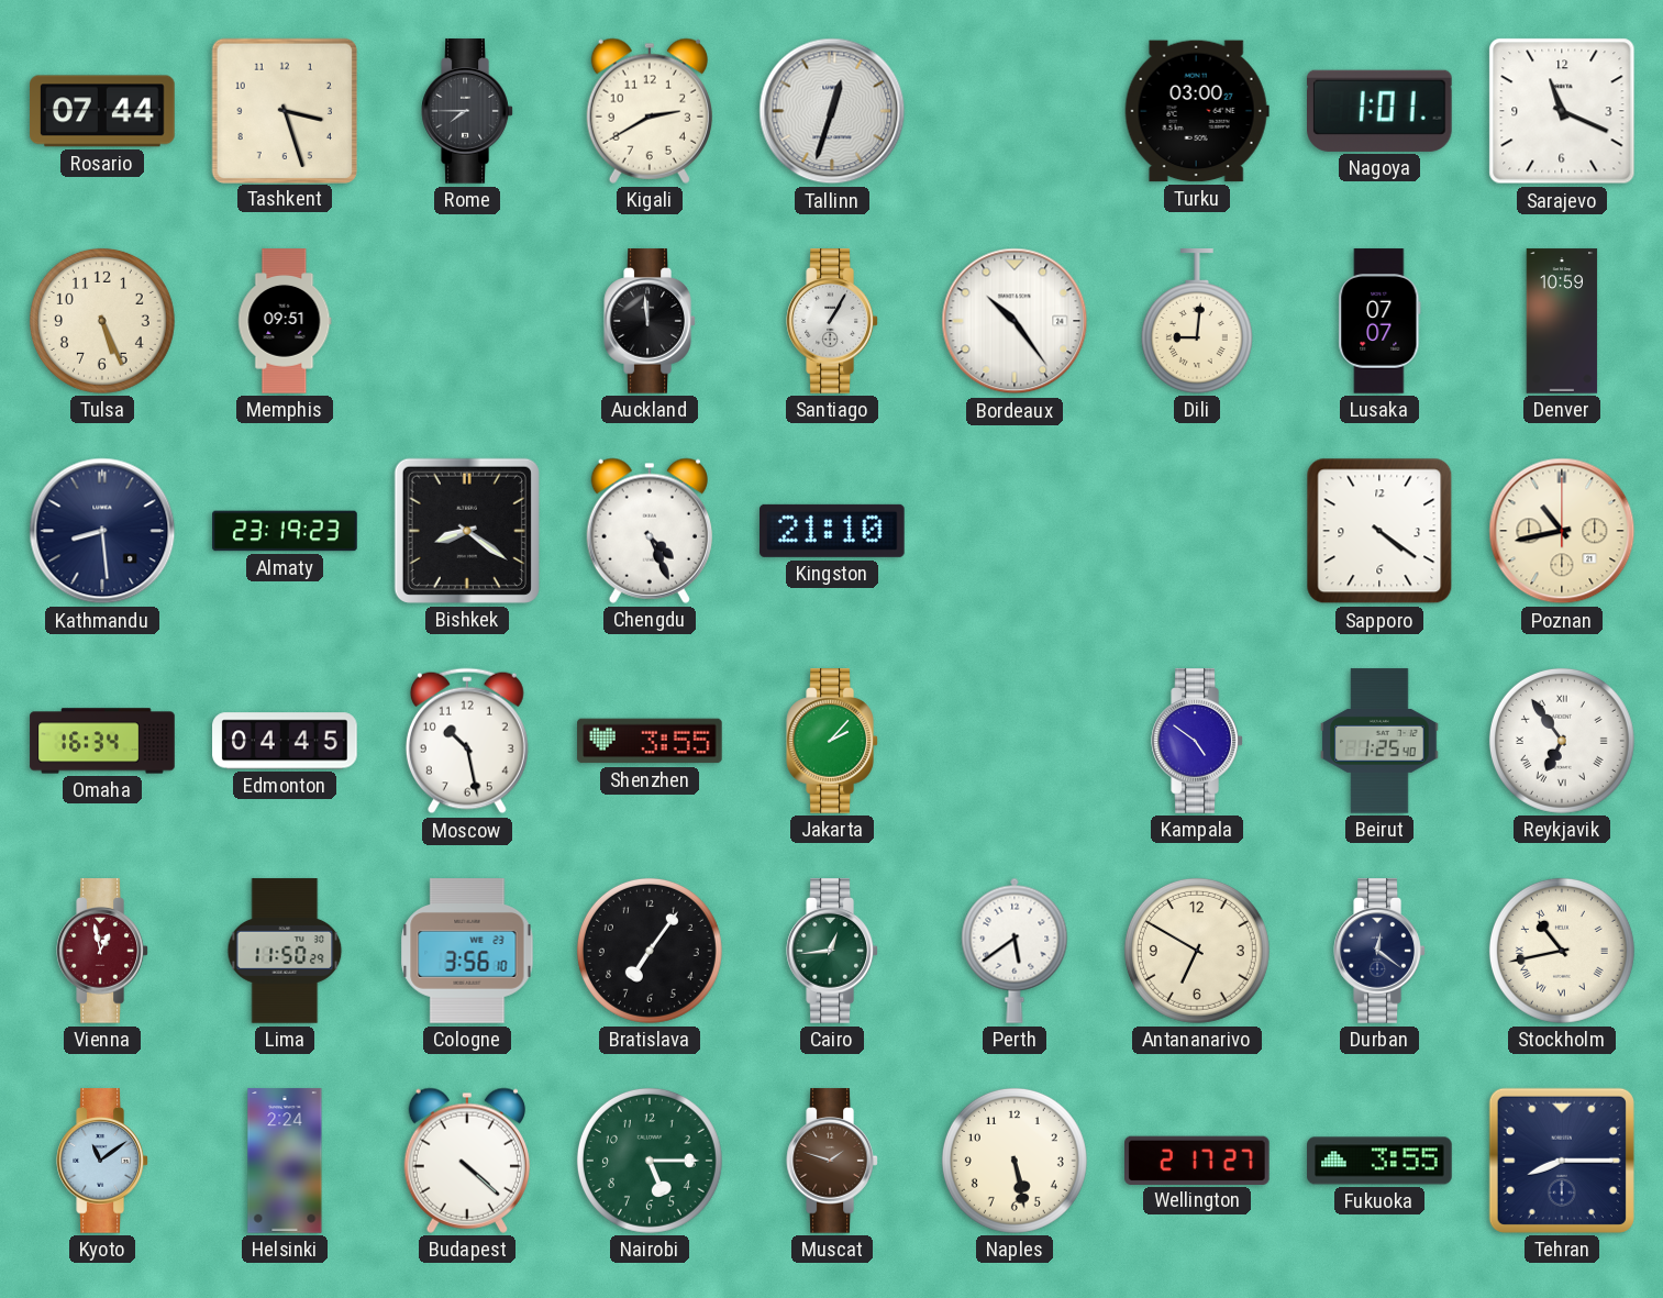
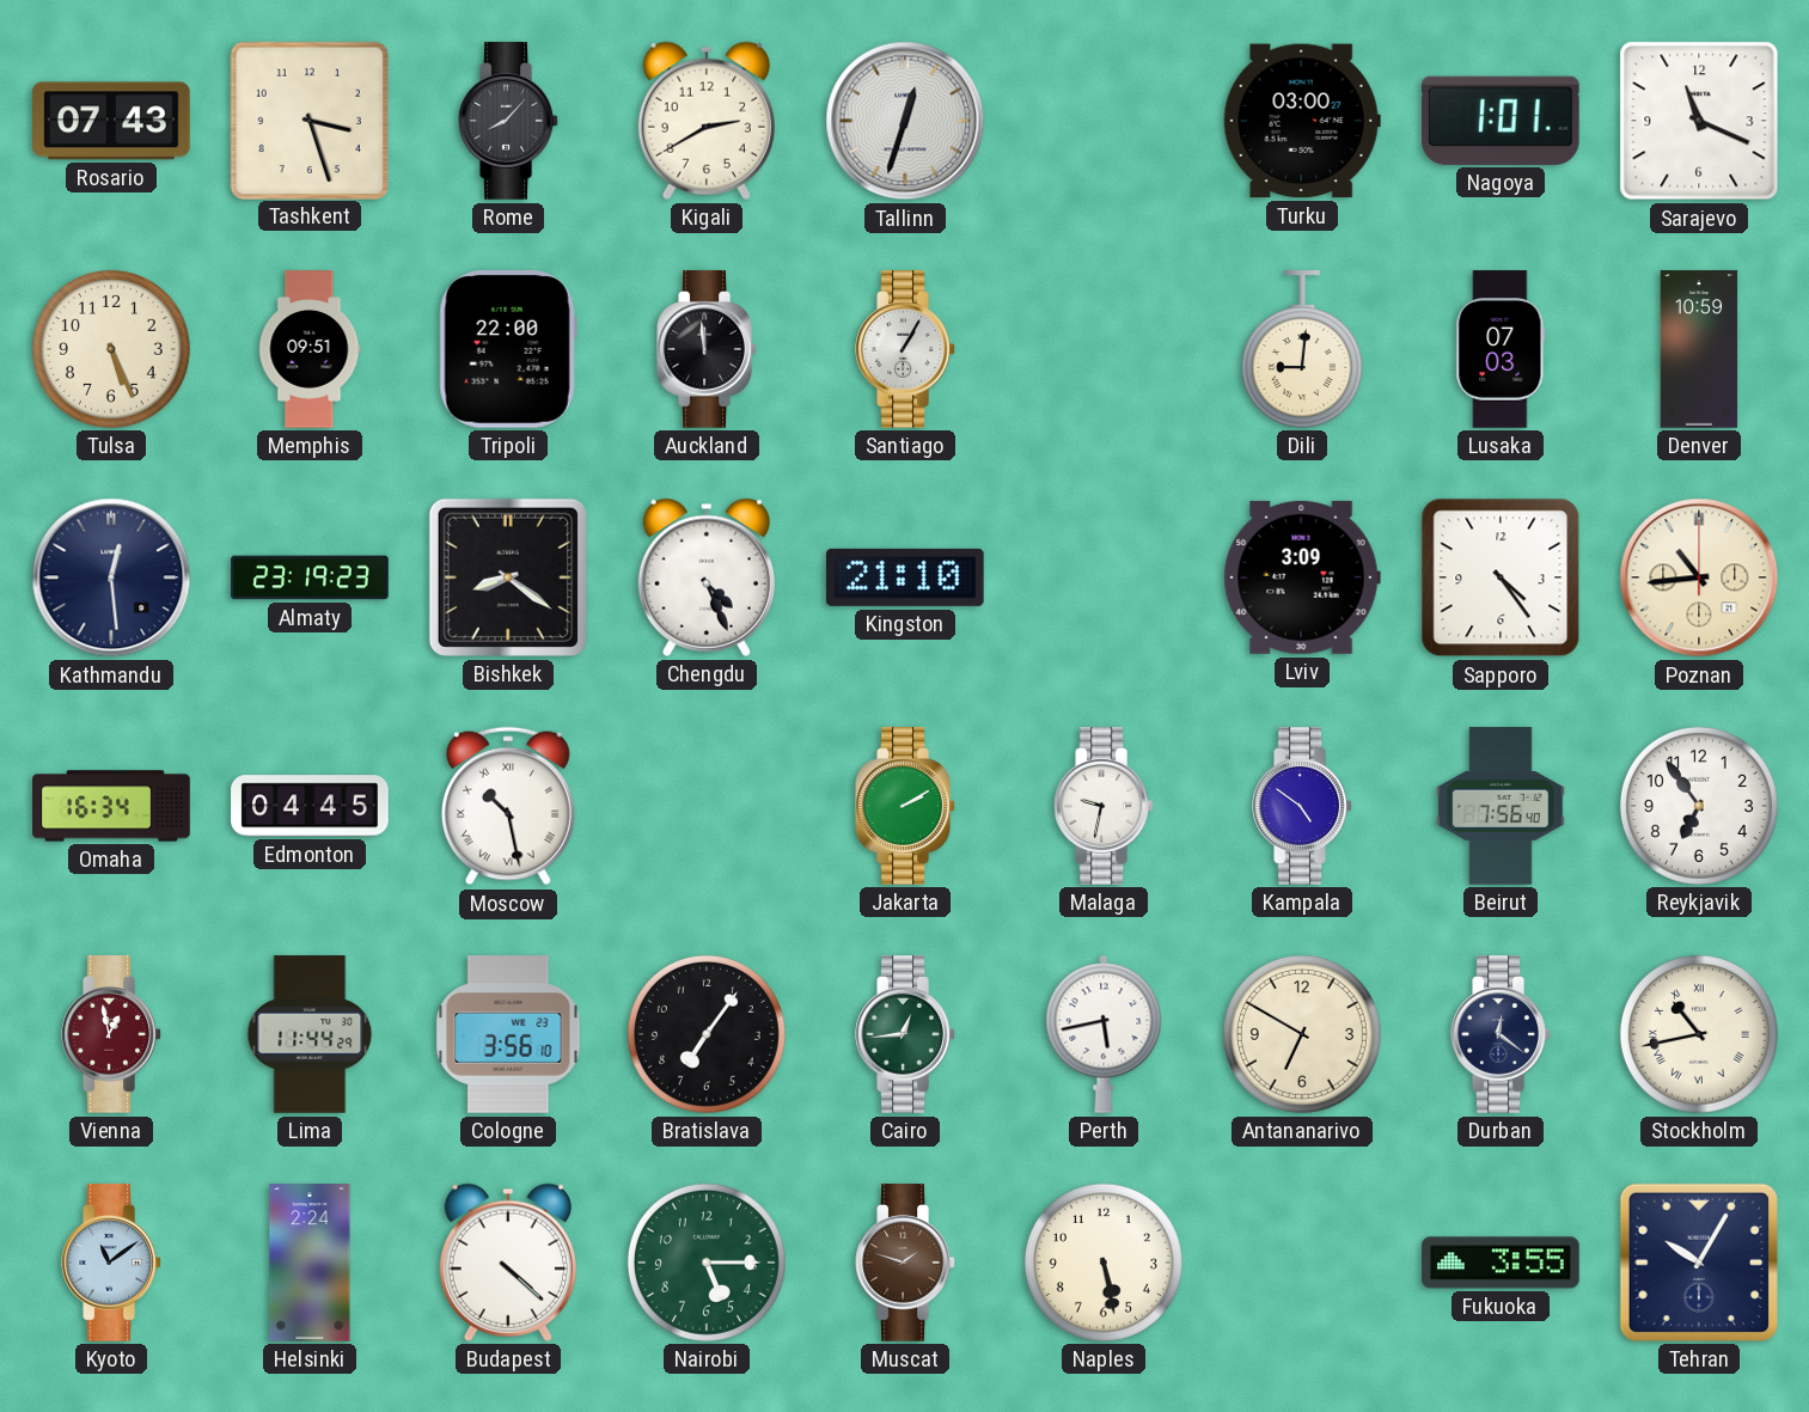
Rosario: 07:44 -> 07:43 (111, 121)
Rome: 7:45 -> 8:07 (508, 121)
Tripoli: none -> 22:00 (508, 350)
Bordeaux: 10:24 -> none (1015, 321)
Lusaka: 07:07 -> 07:03 (1501, 349)
Kathmandu: 8:29 -> 12:29 (111, 577)
Lviv: none -> 3:09 (1302, 577)
Sapporo: 4:21 -> 4:24 (1501, 577)
Poznan: 10:43 -> 10:44 (1699, 577)
Moscow numerals: Arabic -> Roman (508, 806)
Shenzhen: 3:55 -> none (650, 741)
Jakarta: 2:07 -> 2:10 (905, 806)
Malaga: none -> 9:32 (1104, 806)
Beirut: 1:25 -> 7:56 (1501, 806)
Reykjavik numerals: Roman -> Arabic (1699, 806)
Lima: 11:50 -> 11:44 (310, 1034)
Perth: 5:39 -> 5:43 (1104, 1034)
Wellington: 2:17 -> none (1198, 1160)
Tehran: 8:15 -> 10:05 (1699, 1263)
